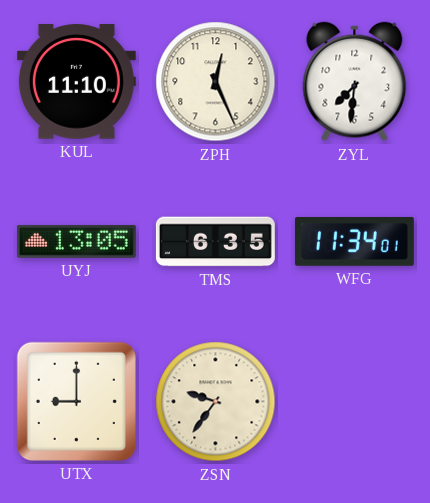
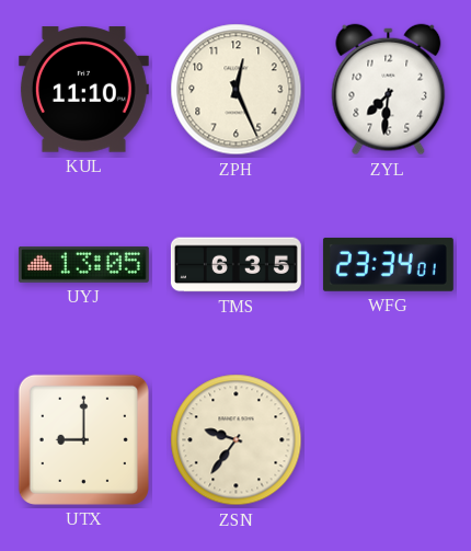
WFG: 11:34 -> 23:34 (388, 265)
